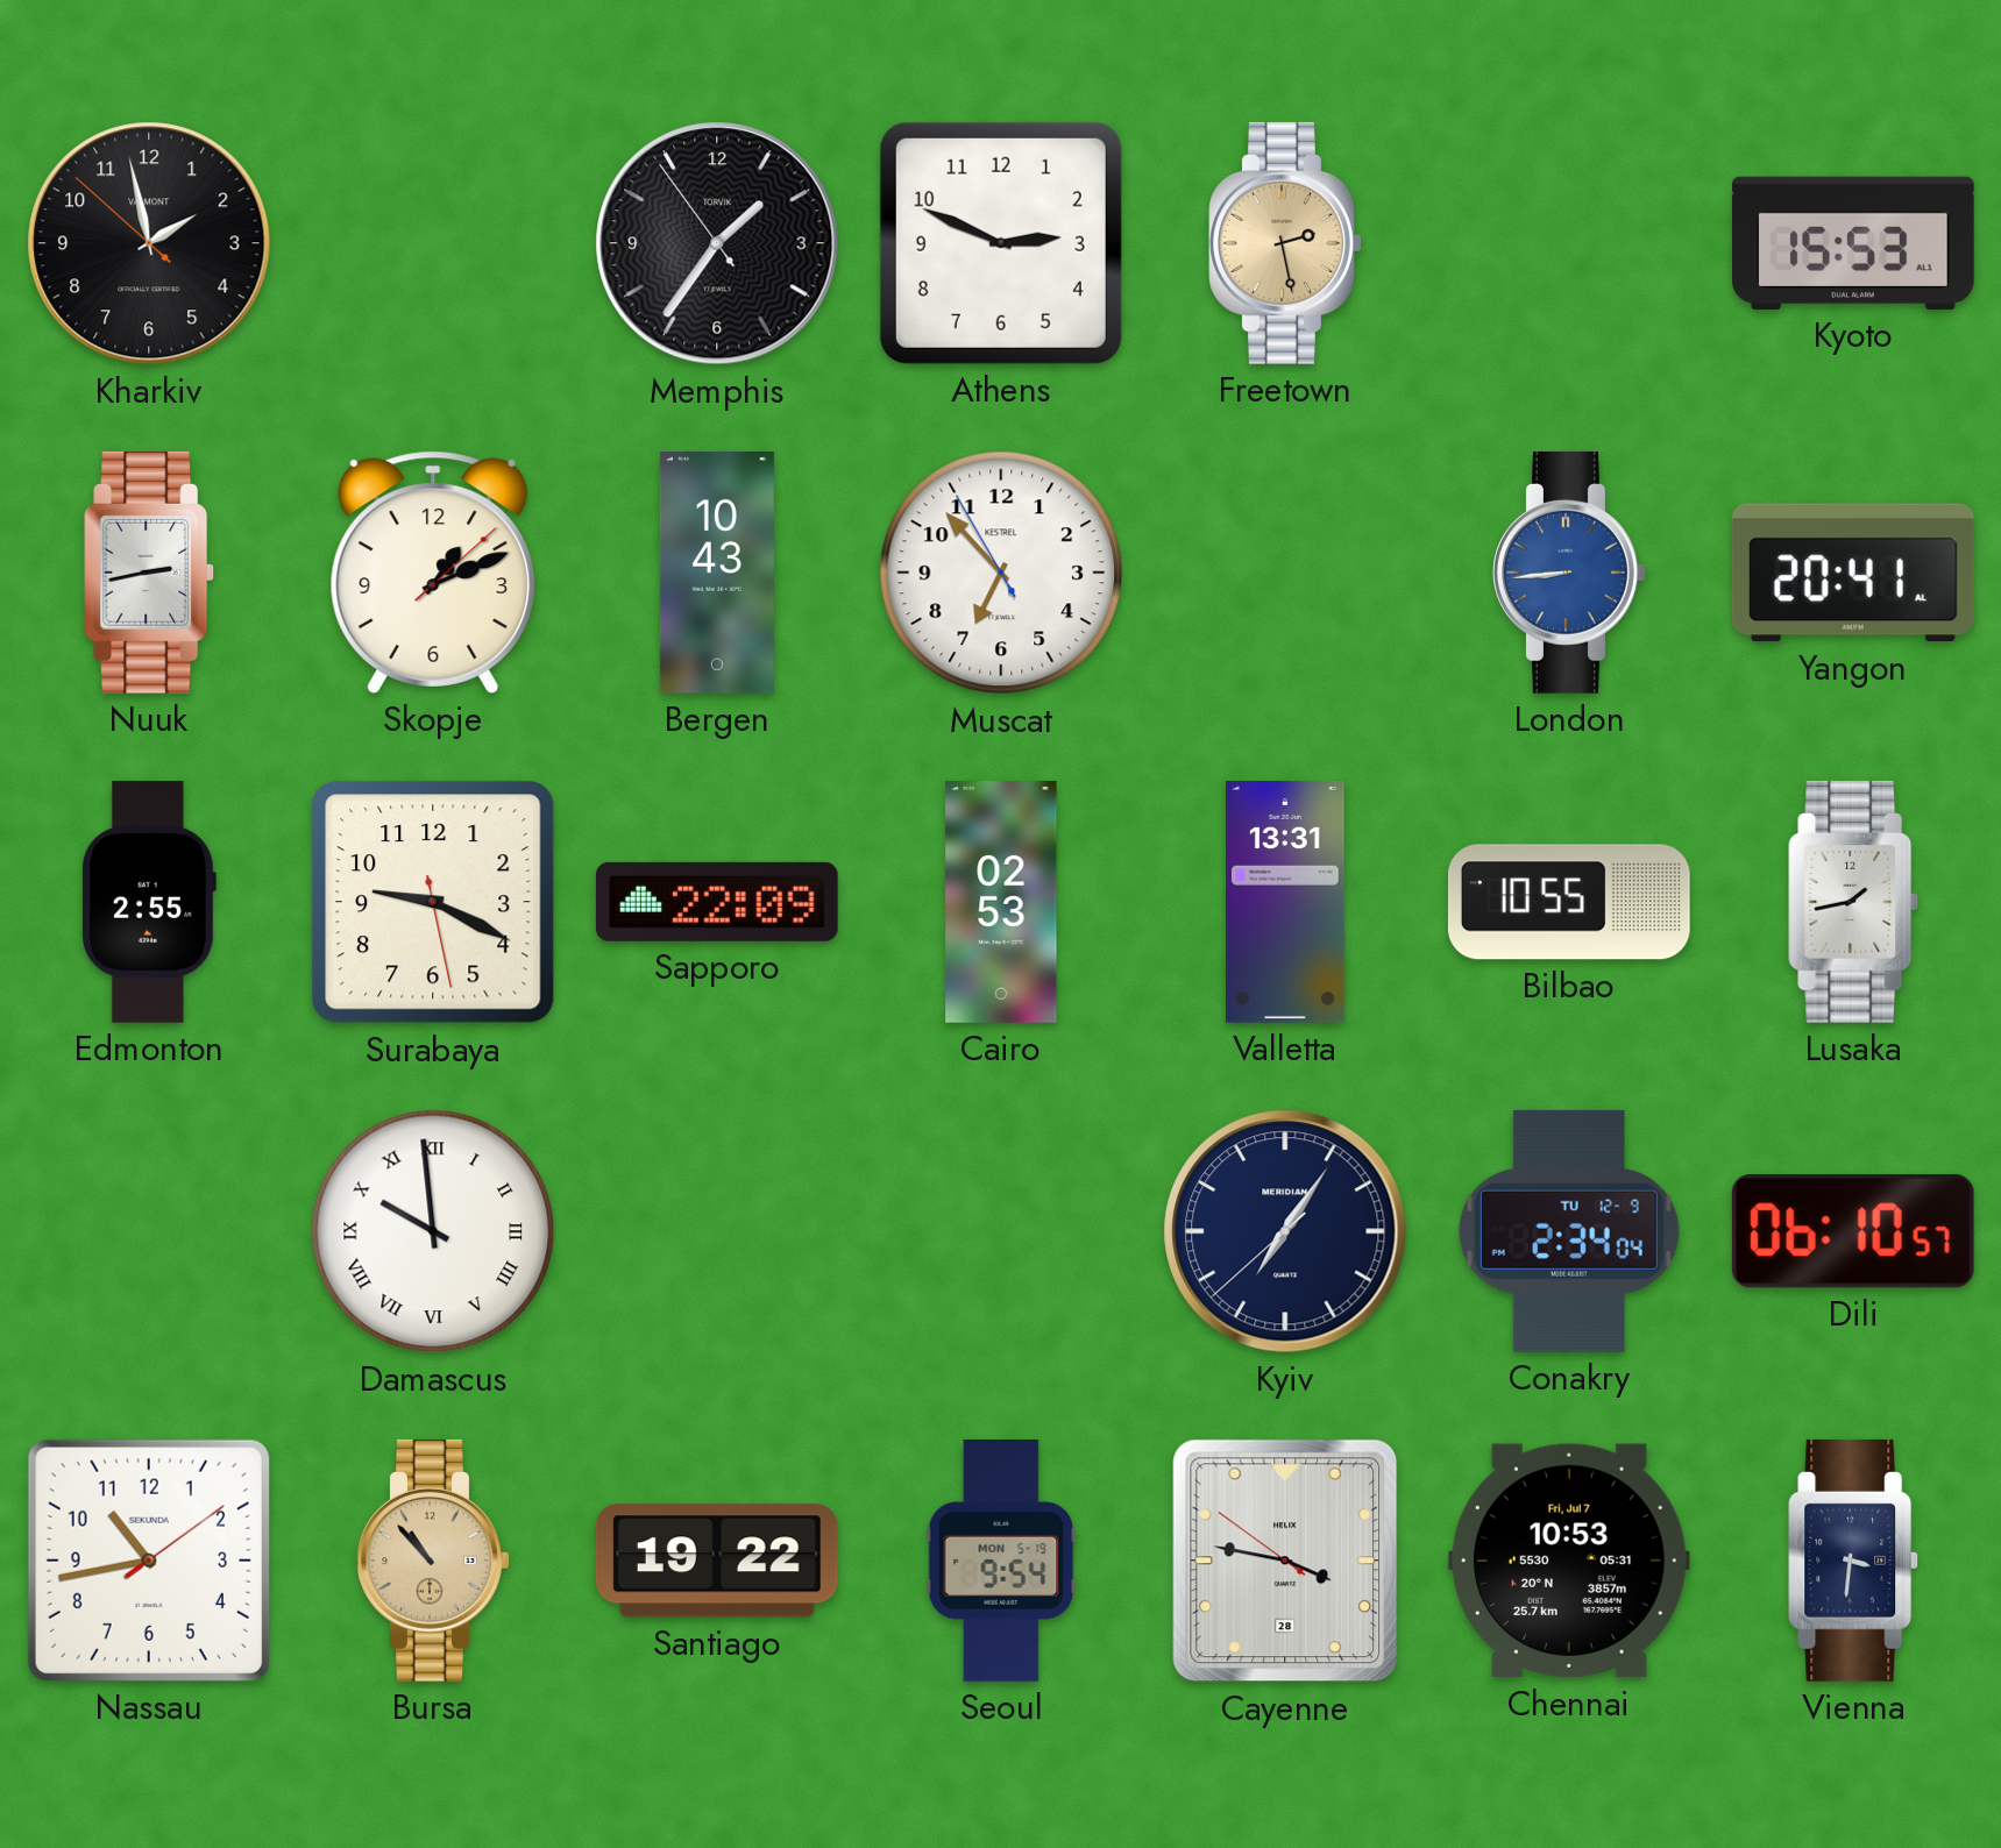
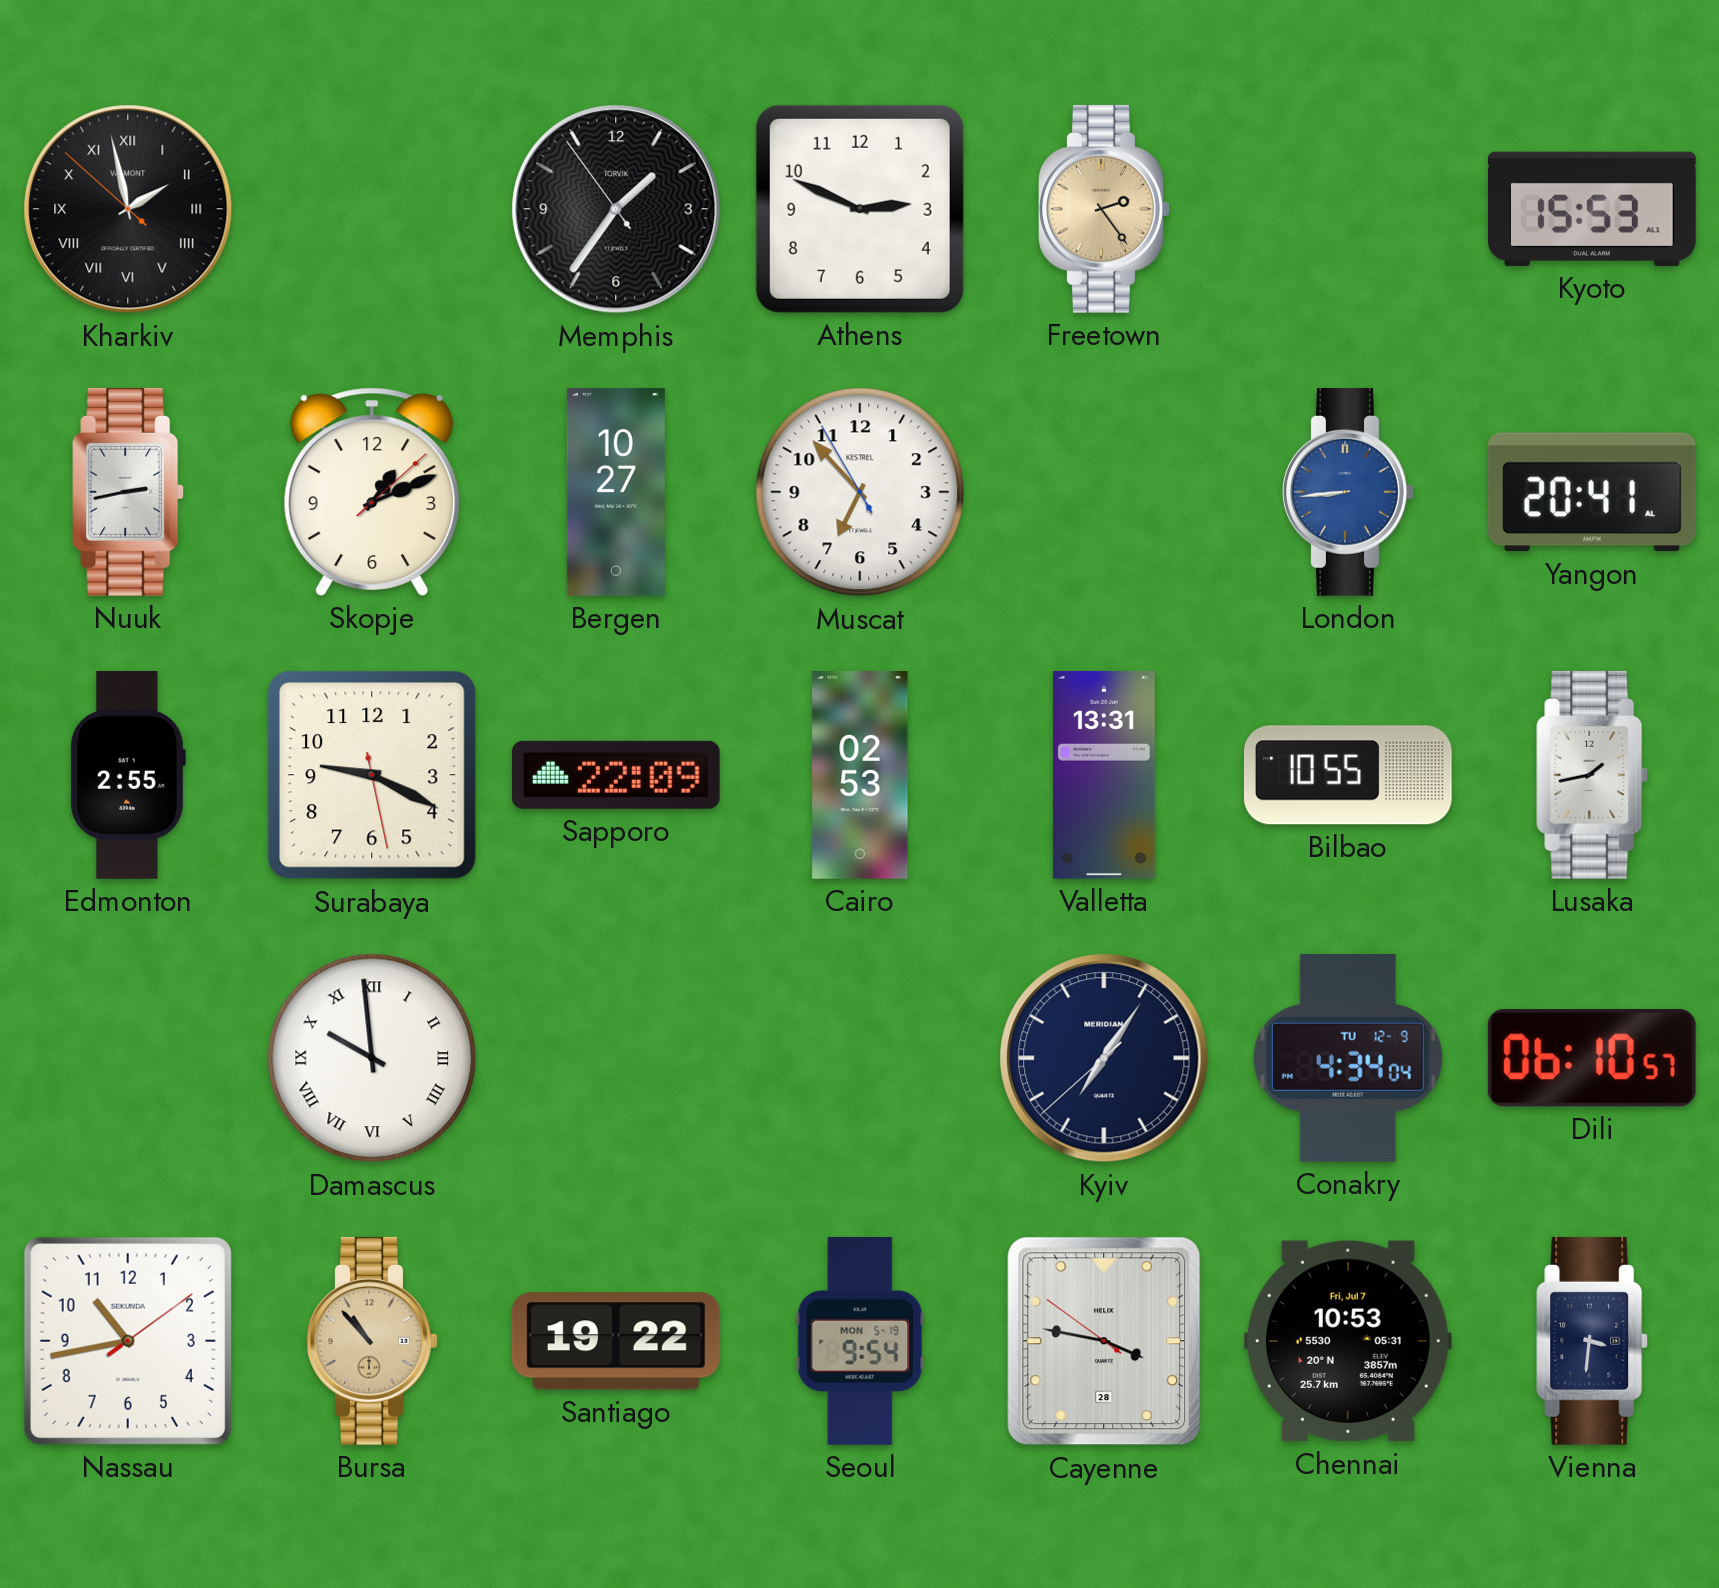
Kharkiv numerals: Arabic -> Roman (128, 209)
Freetown: 2:28 -> 2:24 (1104, 209)
Bergen: 10:43 -> 10:27 (616, 493)
Conakry: 2:34 -> 4:34 (1348, 1058)
